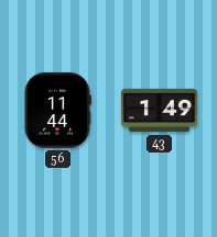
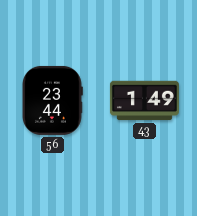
56: 11:44 -> 23:44 (52, 100)
